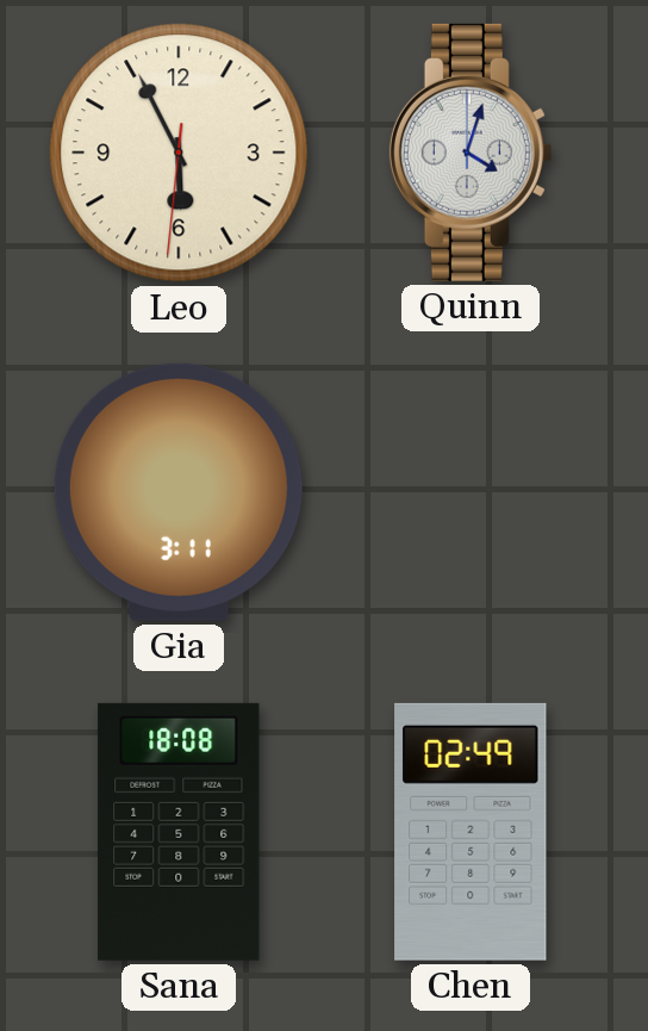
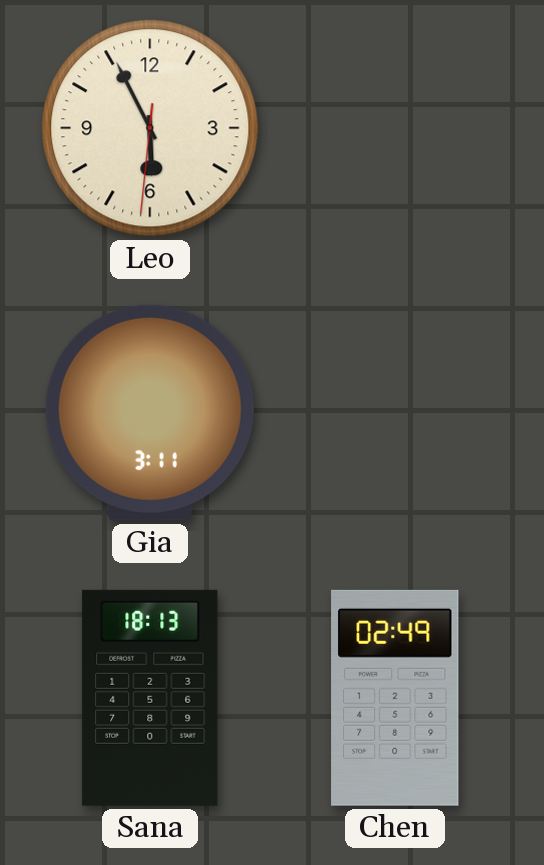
Quinn: 4:03 -> none (471, 153)
Sana: 18:08 -> 18:13 (150, 698)
